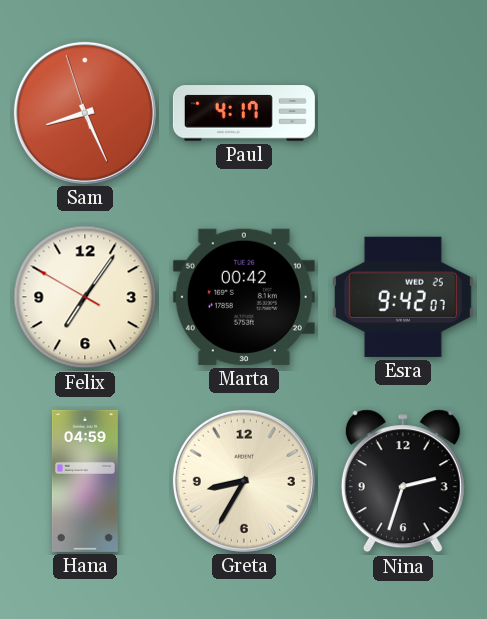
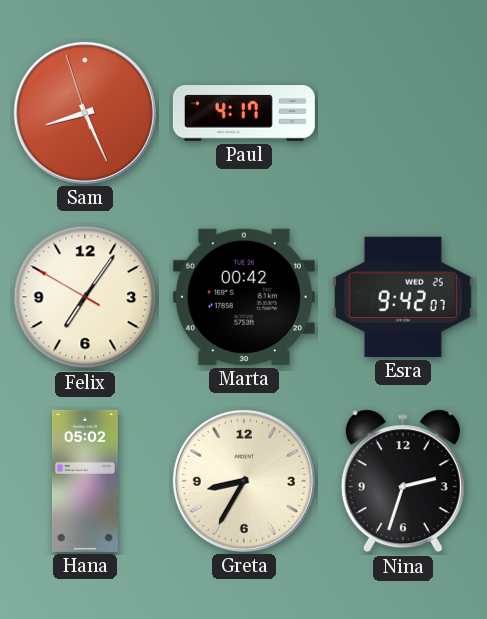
Hana: 04:59 -> 05:02 (85, 481)
